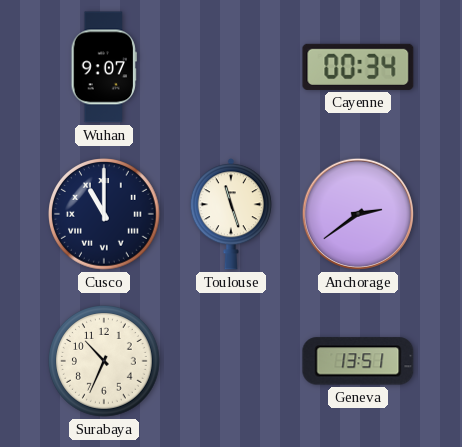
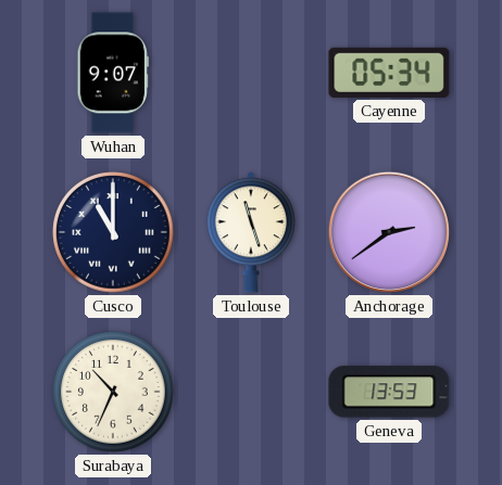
Cayenne: 00:34 -> 05:34 (389, 73)
Geneva: 13:51 -> 13:53 (389, 392)
